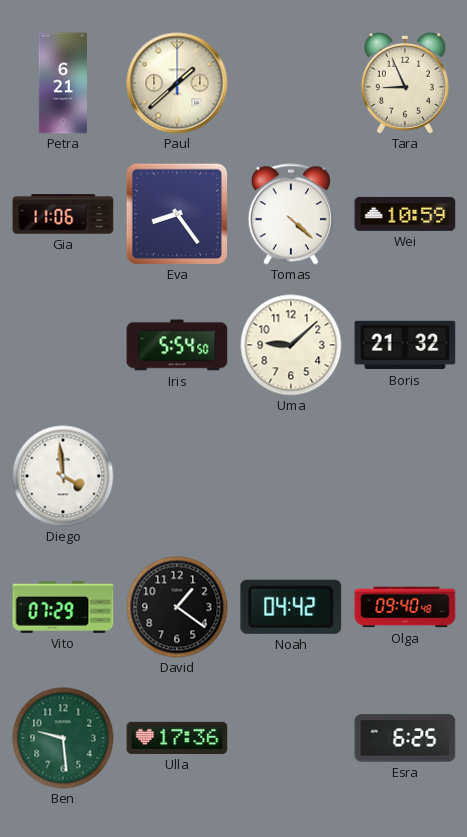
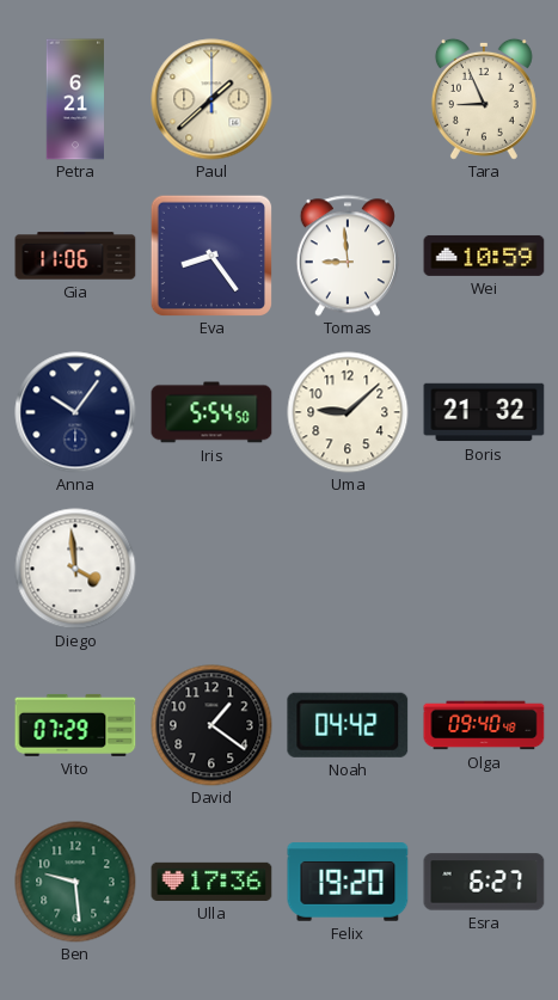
Tomas: 4:22 -> 8:59 (348, 256)
Anna: none -> 10:06 (75, 412)
Felix: none -> 19:20 (348, 882)
Esra: 6:25 -> 6:27 (484, 882)
